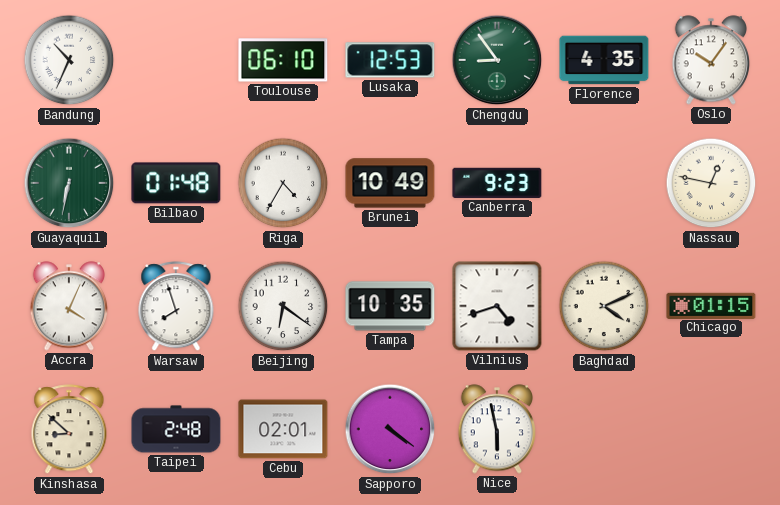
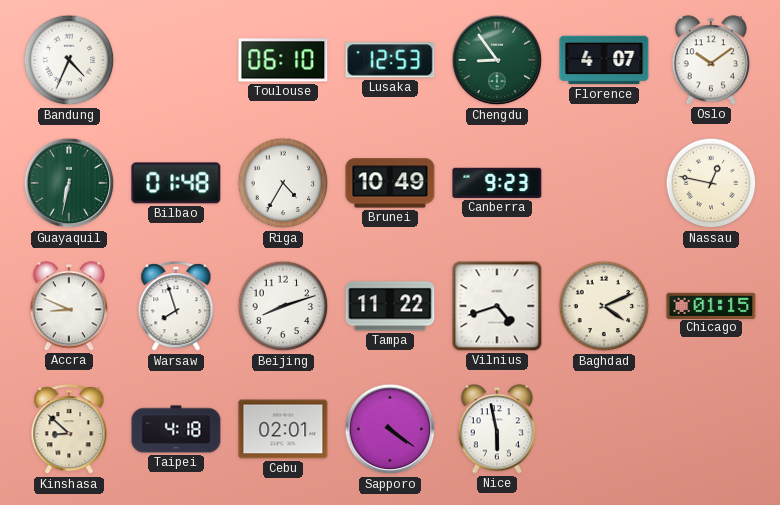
Bandung: 10:34 -> 4:34 (69, 60)
Florence: 4:35 -> 4:07 (604, 60)
Oslo: 10:06 -> 10:09 (711, 60)
Accra: 4:04 -> 8:49 (69, 306)
Beijing: 6:21 -> 8:12 (283, 306)
Tampa: 10:35 -> 11:22 (390, 306)
Taipei: 2:48 -> 4:18 (176, 429)
